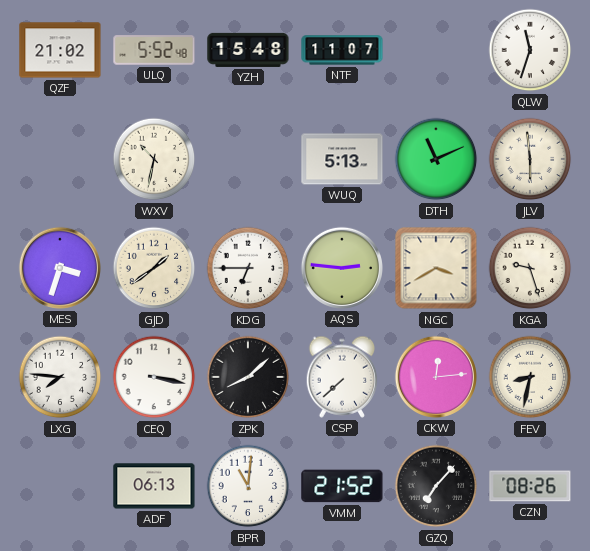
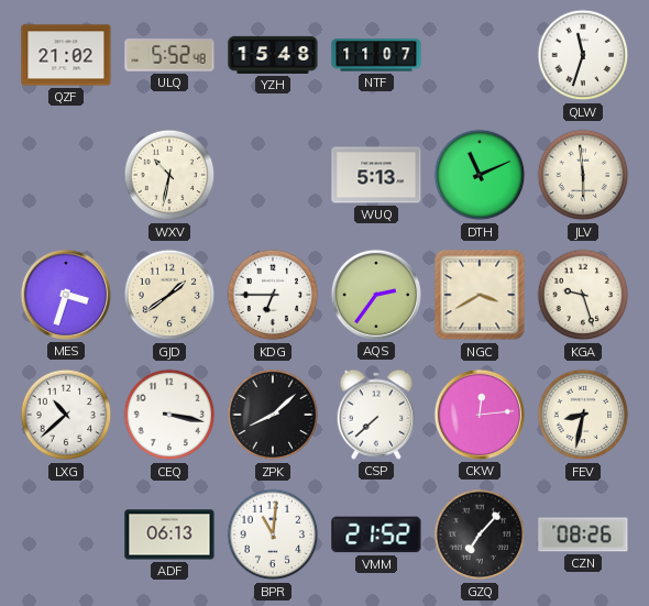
AQS: 2:46 -> 2:36 (376, 295)
LXG: 7:46 -> 10:38 (66, 415)
